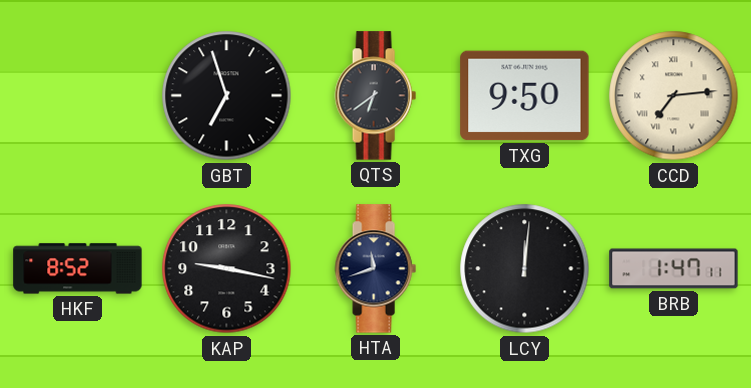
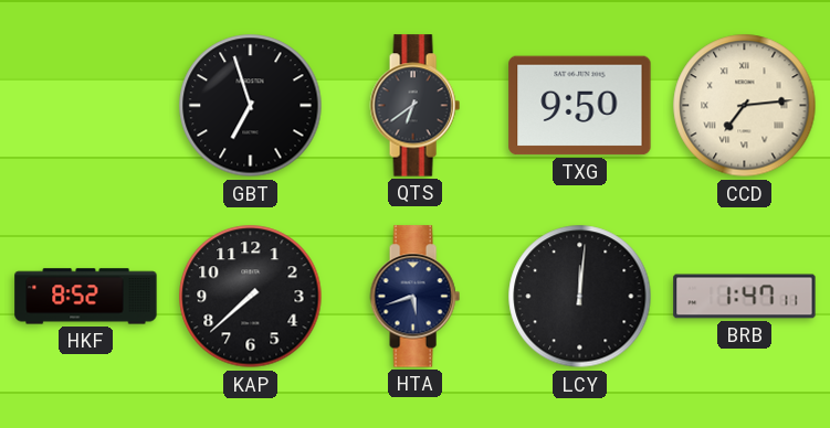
KAP: 9:17 -> 7:38 (251, 297)
HTA: 11:42 -> 5:42 (414, 297)
